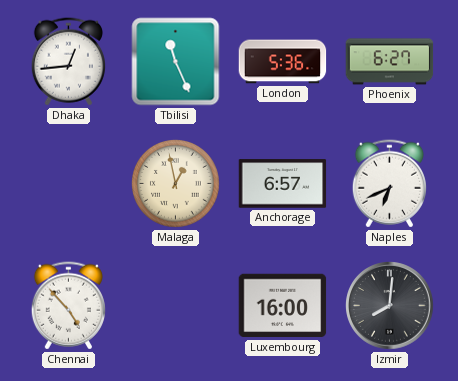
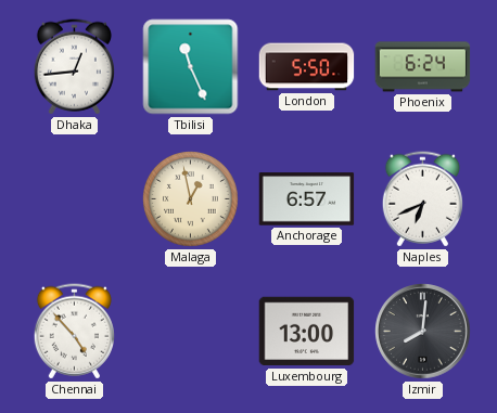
London: 5:36 -> 5:50 (307, 67)
Phoenix: 6:27 -> 6:24 (423, 67)
Luxembourg: 16:00 -> 13:00 (307, 332)
